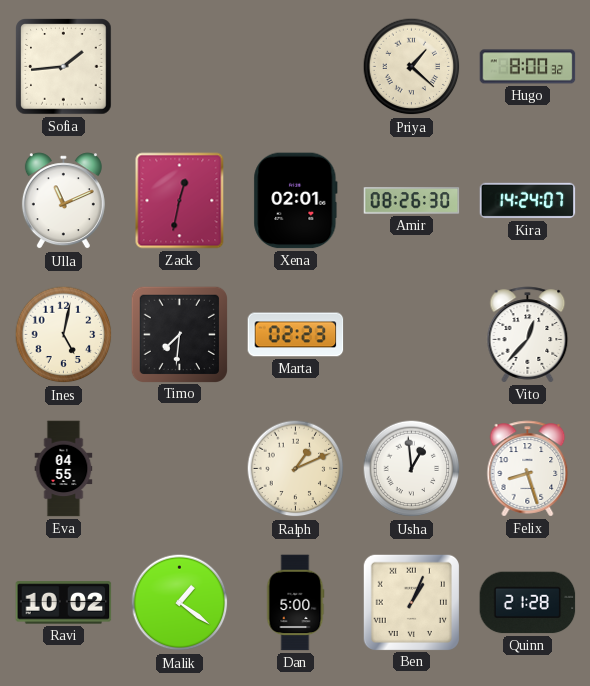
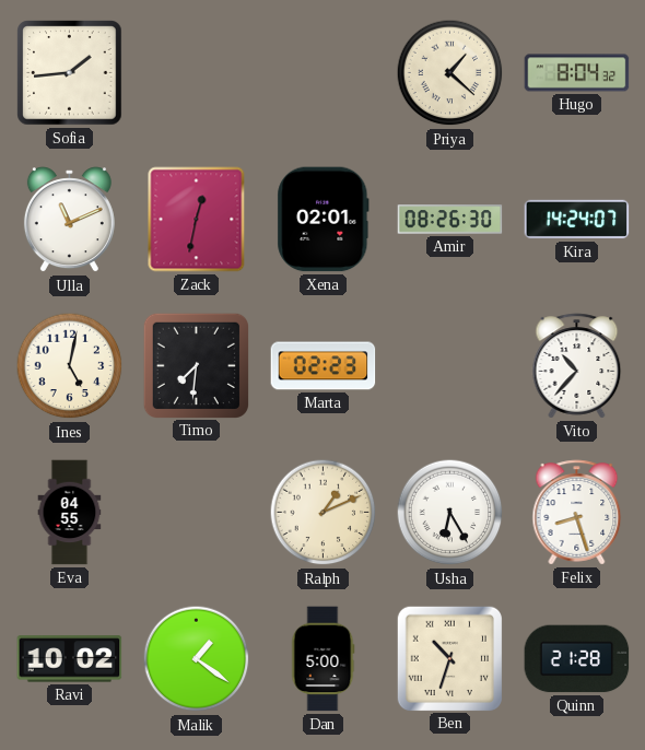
Hugo: 8:00 -> 8:04 (577, 73)
Vito: 12:37 -> 10:37 (577, 366)
Usha: 12:59 -> 6:25 (450, 513)
Ben: 1:04 -> 10:33 (449, 658)
